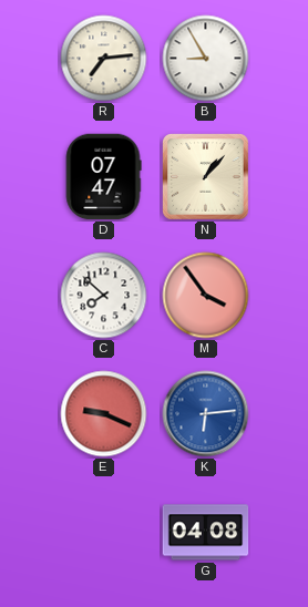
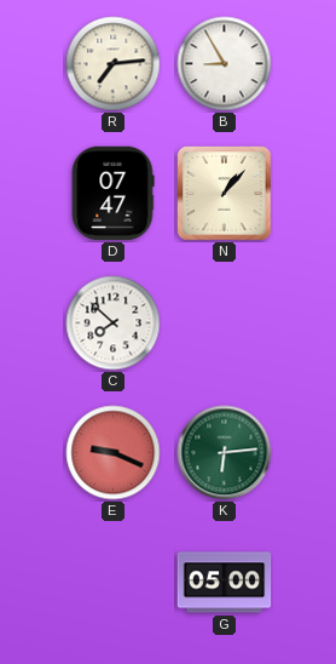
M: 3:54 -> none (206, 296)
K dial: blue -> green (225, 453)
G: 04:08 -> 05:00 (225, 583)
